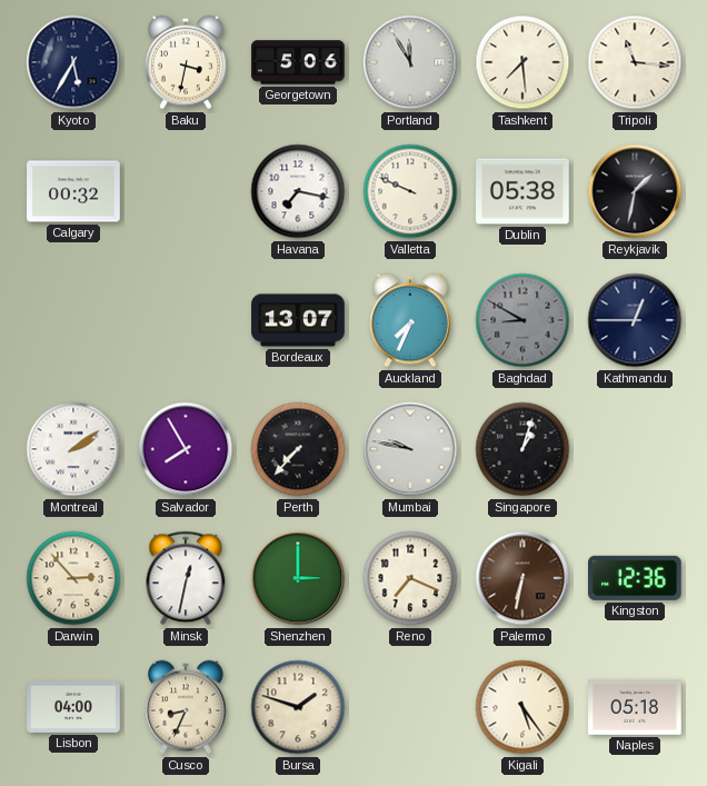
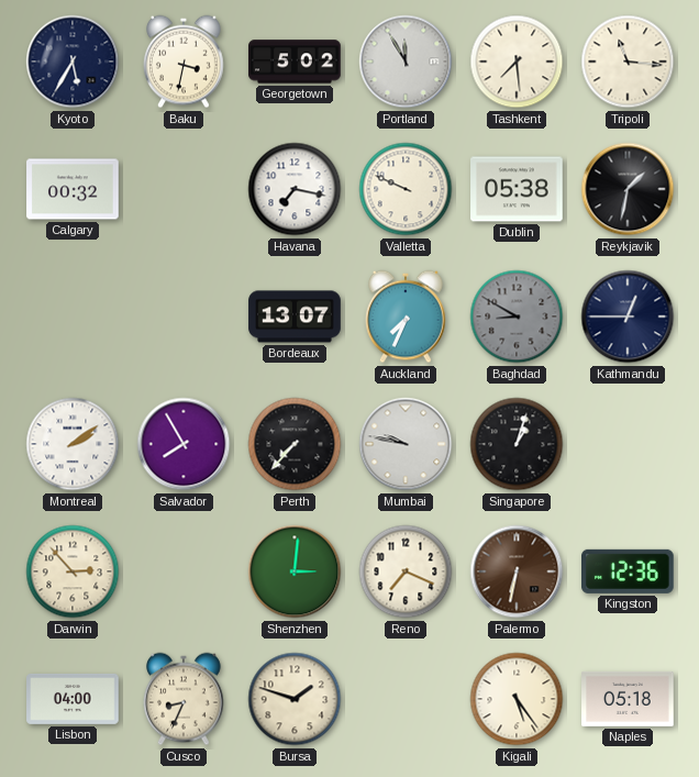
Georgetown: 5:06 -> 5:02 (295, 62)
Minsk: 12:32 -> none (186, 578)
Shenzhen: 3:00 -> 3:01 (295, 571)
